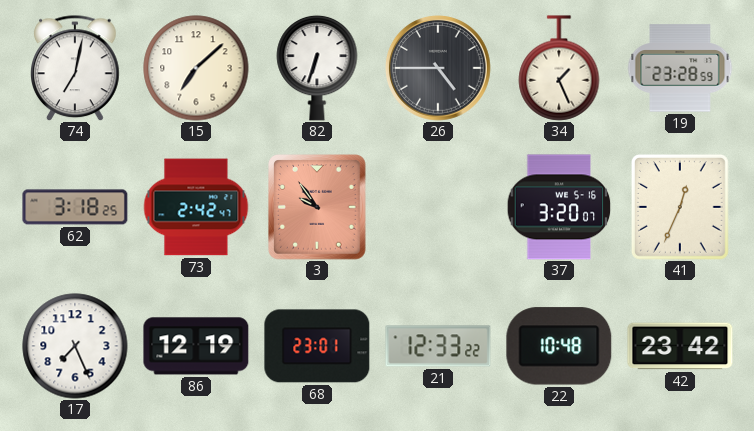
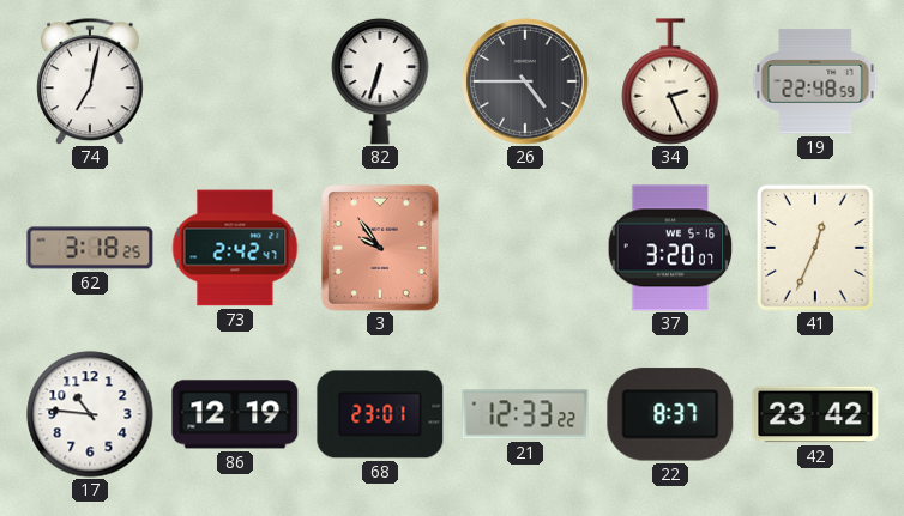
15: 7:08 -> none (196, 68)
34: 1:26 -> 2:26 (670, 81)
19: 23:28 -> 22:48 (815, 81)
17: 7:26 -> 10:46 (90, 414)
22: 10:48 -> 8:37 (670, 414)
